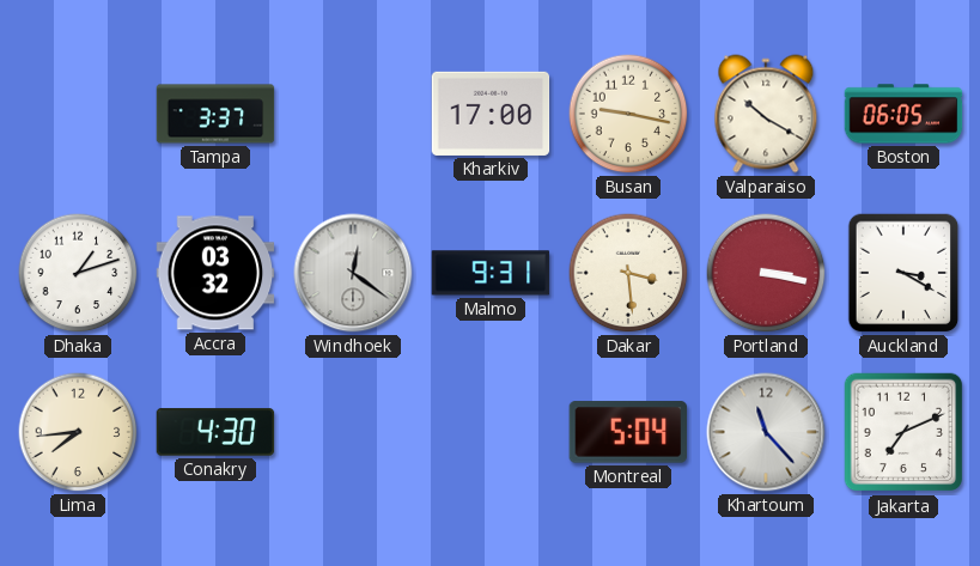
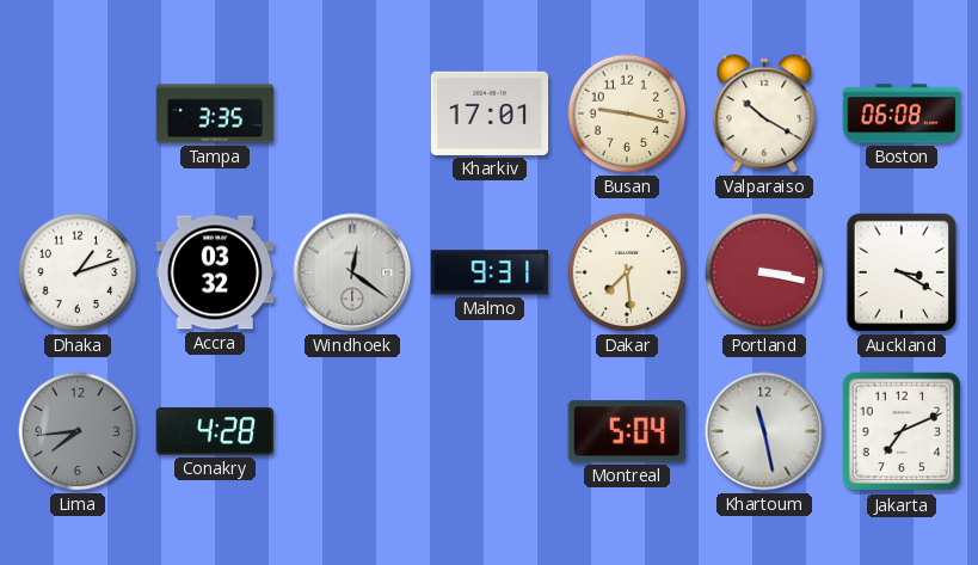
Tampa: 3:37 -> 3:35 (215, 113)
Kharkiv: 17:00 -> 17:01 (490, 113)
Boston: 06:05 -> 06:08 (902, 113)
Dakar: 3:29 -> 7:29 (627, 272)
Lima dial: cream -> grey (78, 431)
Conakry: 4:30 -> 4:28 (215, 431)
Khartoum: 11:23 -> 11:28 (764, 431)
